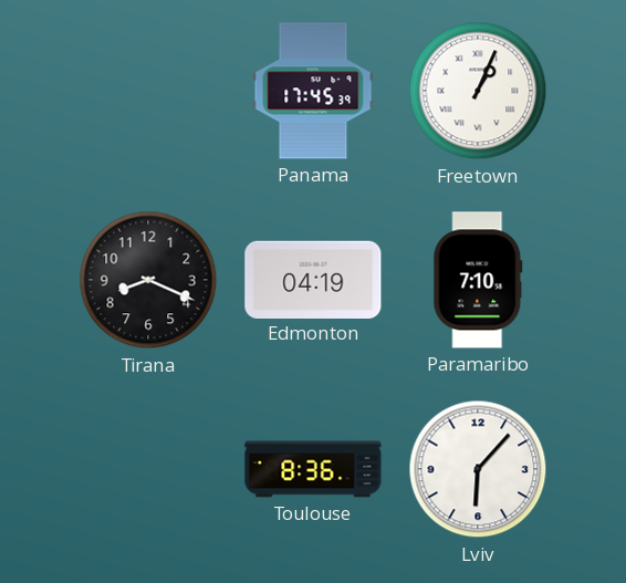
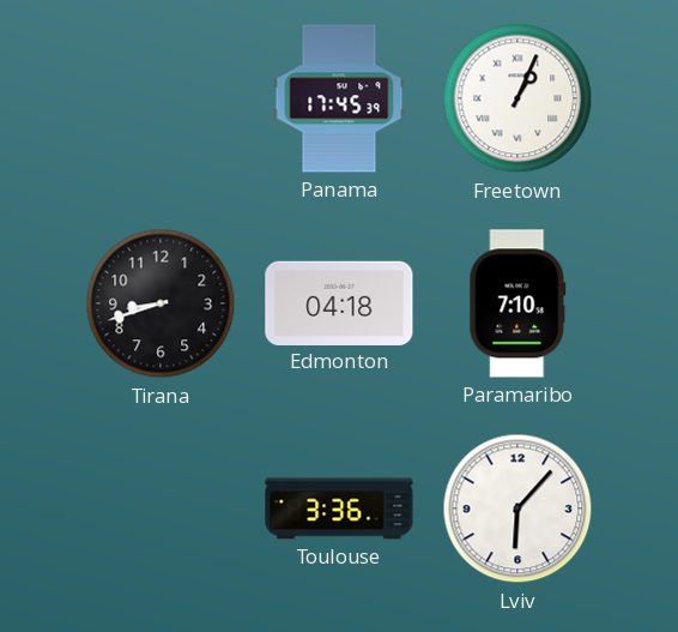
Tirana: 8:19 -> 8:42 (161, 303)
Edmonton: 04:19 -> 04:18 (339, 302)
Toulouse: 8:36 -> 3:36 (339, 508)
